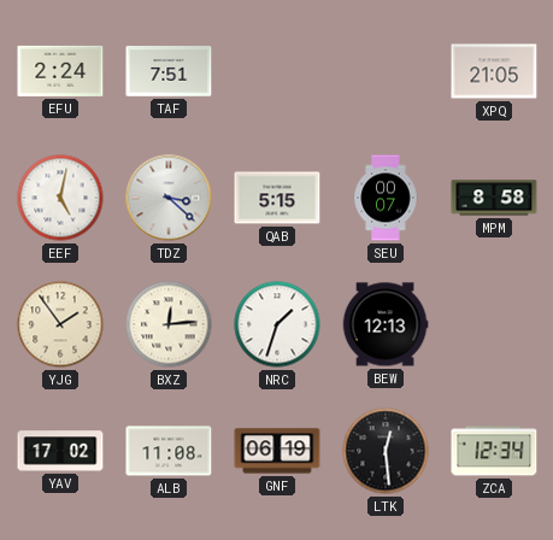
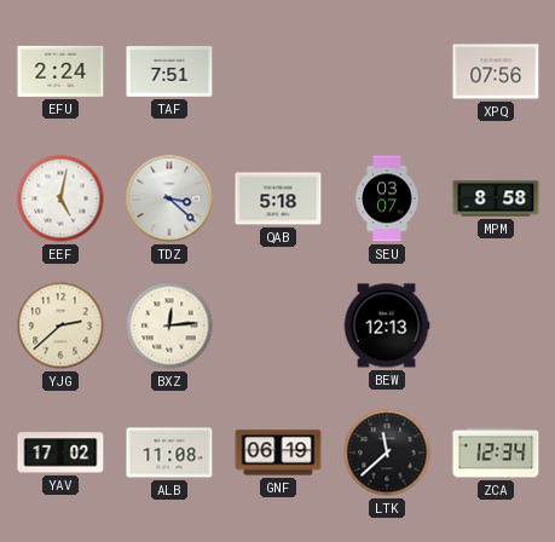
XPQ: 21:05 -> 07:56 (496, 71)
QAB: 5:15 -> 5:18 (278, 198)
SEU: 00:07 -> 03:07 (387, 198)
YJG: 1:54 -> 2:38 (60, 325)
NRC: 1:33 -> none (277, 324)
LTK: 12:29 -> 11:38 (387, 452)
